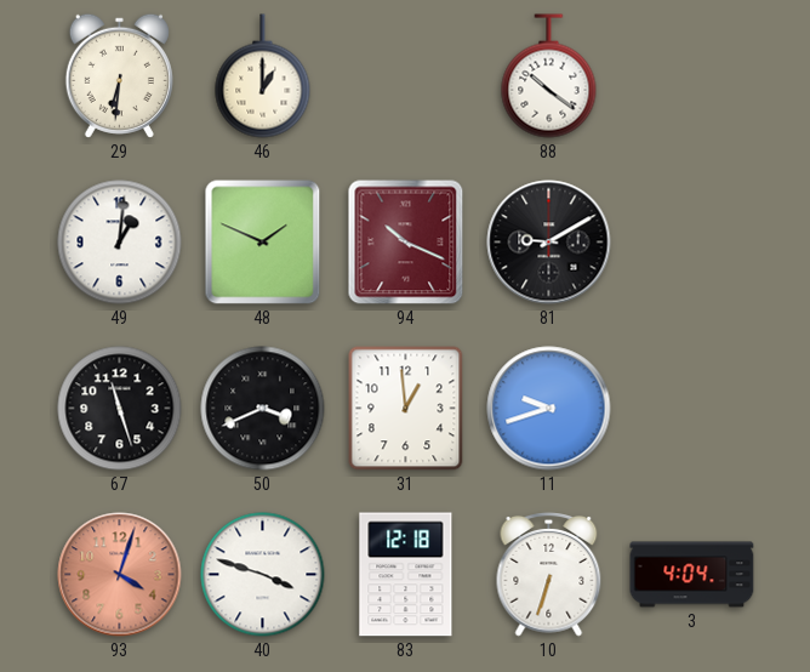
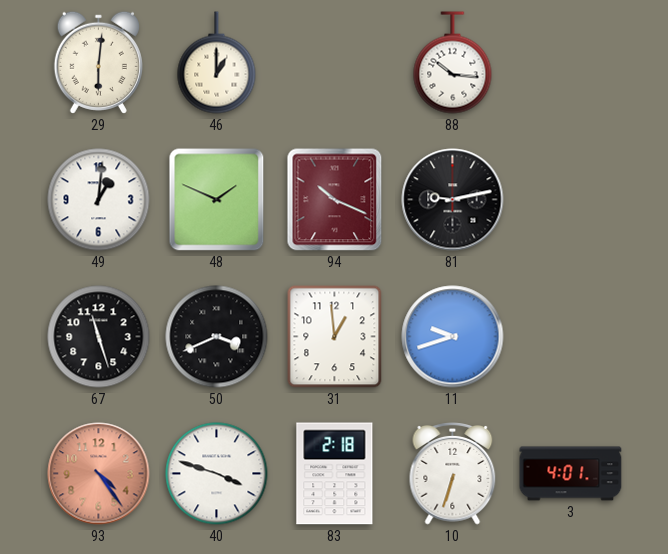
29: 6:31 -> 6:01 (98, 62)
88: 10:21 -> 10:16 (453, 63)
81: 9:10 -> 9:13 (453, 200)
93: 4:03 -> 4:24 (99, 474)
83: 12:18 -> 2:18 (335, 474)
3: 4:04 -> 4:01 (571, 474)
